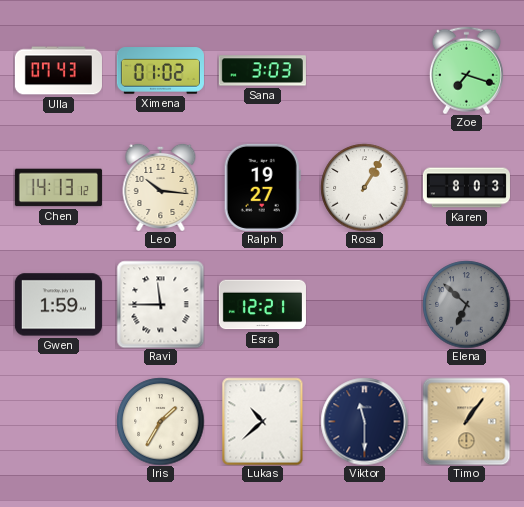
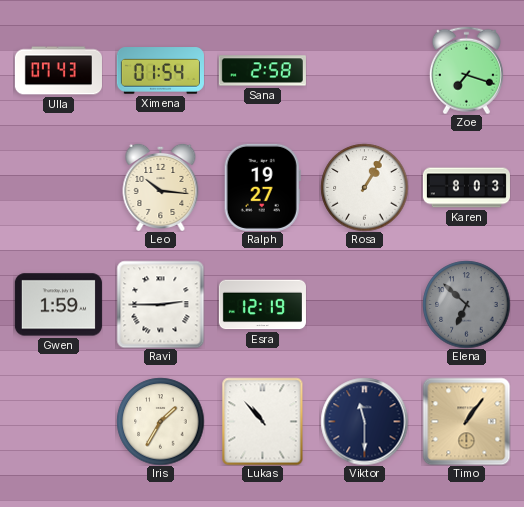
Ximena: 01:02 -> 01:54 (160, 71)
Sana: 3:03 -> 2:58 (262, 71)
Chen: 14:13 -> none (58, 188)
Ravi: 11:45 -> 2:45 (160, 304)
Esra: 12:21 -> 12:19 (262, 305)
Lukas: 10:38 -> 10:53 (263, 421)
